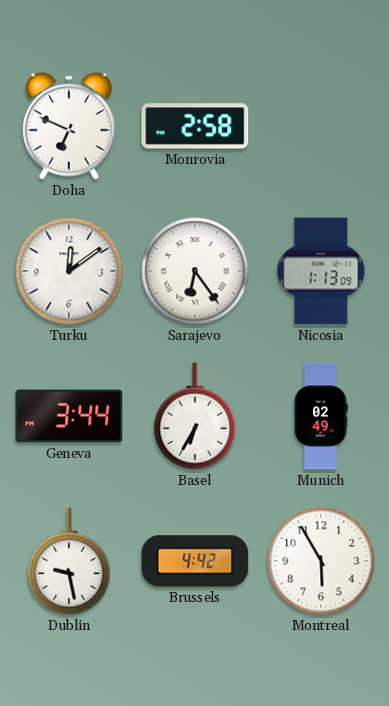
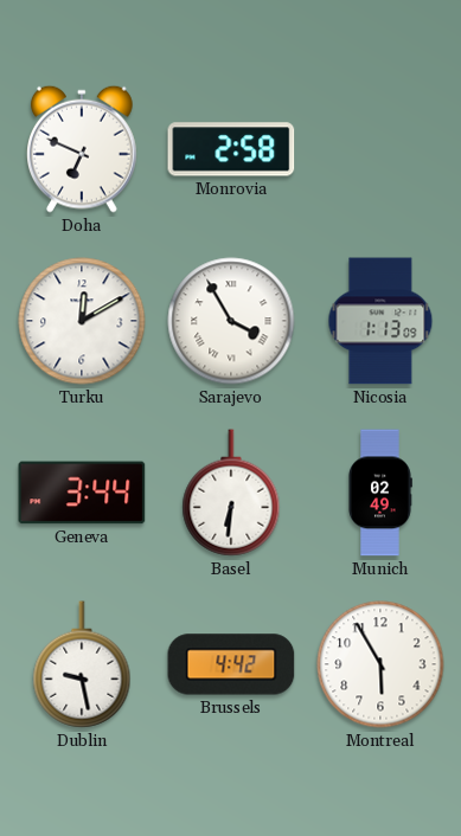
Turku: 12:09 -> 12:10 (82, 321)
Sarajevo: 6:24 -> 3:55 (231, 321)
Basel: 6:35 -> 6:31 (231, 493)
